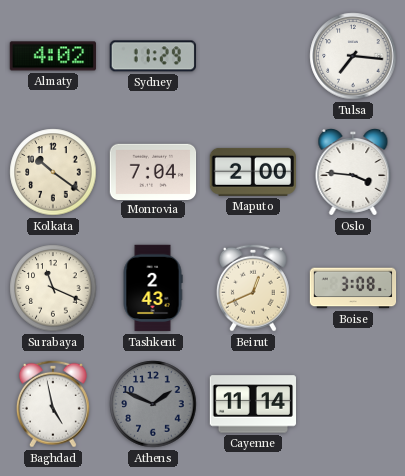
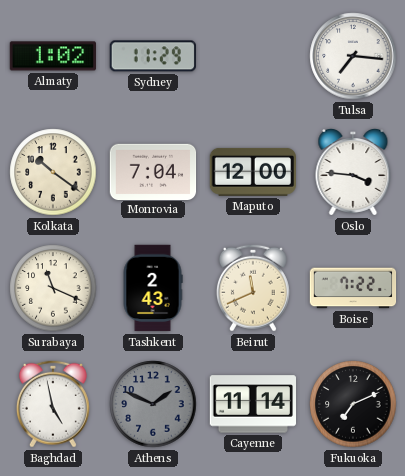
Almaty: 4:02 -> 1:02 (52, 56)
Maputo: 2:00 -> 12:00 (252, 172)
Beirut: 12:41 -> 11:41 (253, 288)
Boise: 3:08 -> 7:22 (353, 288)
Fukuoka: none -> 7:11 (353, 404)
